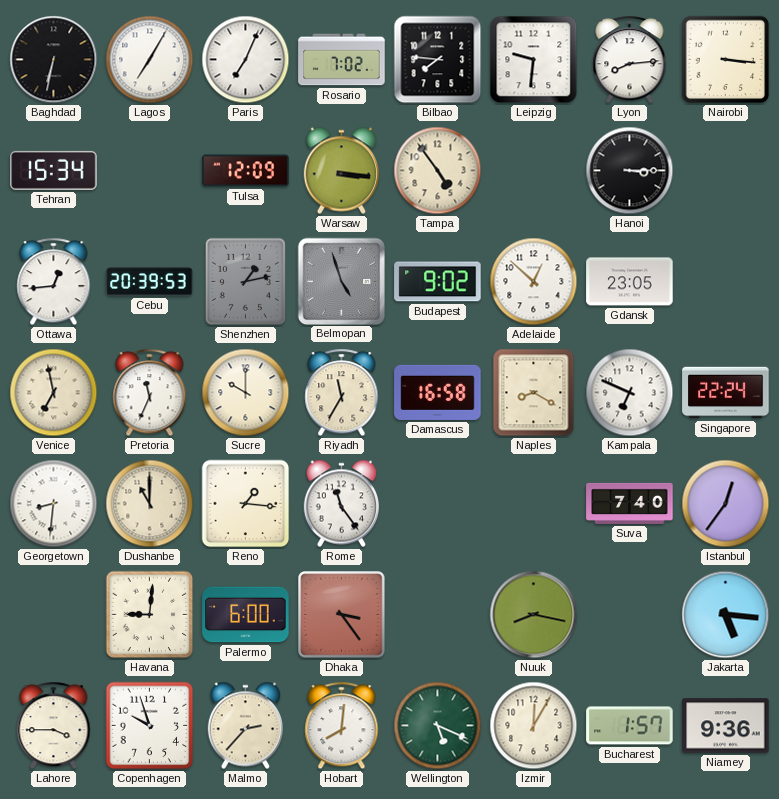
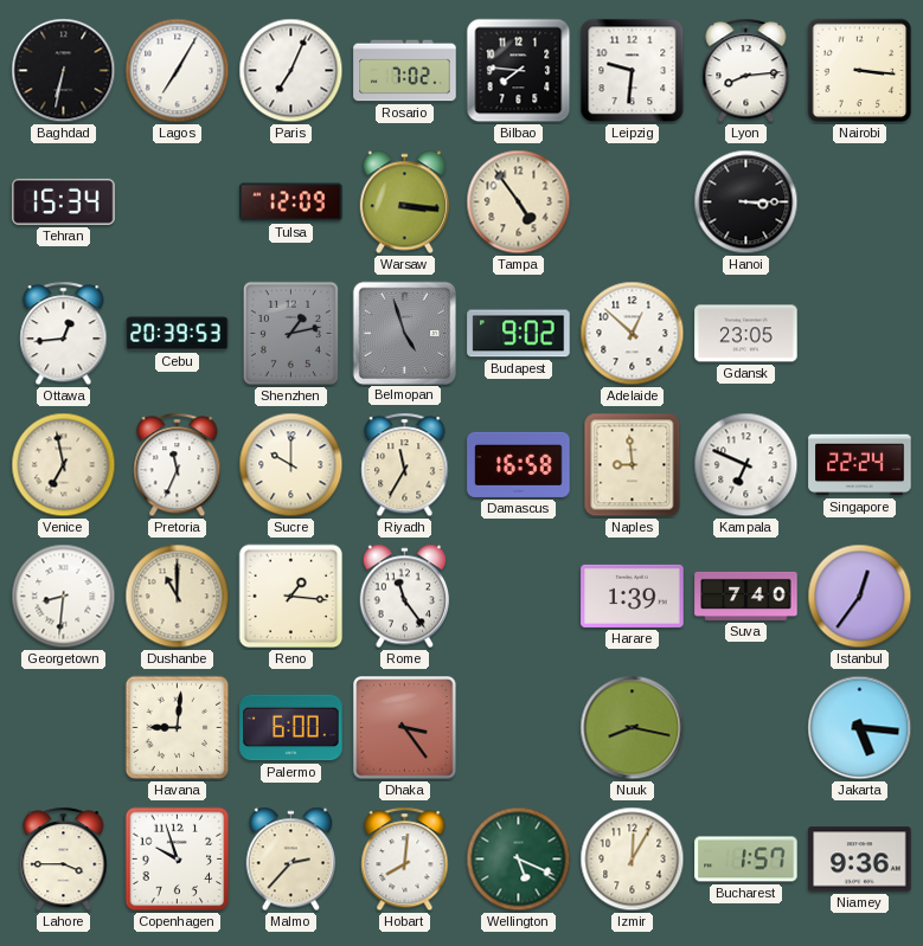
Naples: 8:20 -> 8:59 (633, 465)
Harare: none -> 1:39 (633, 596)
